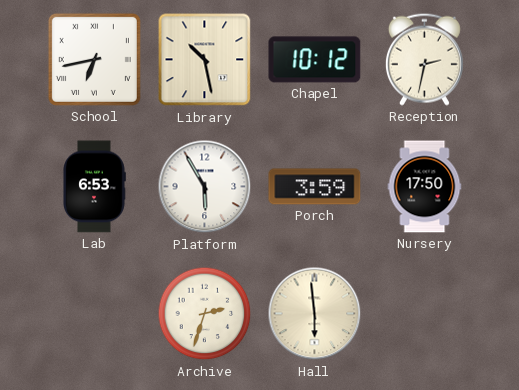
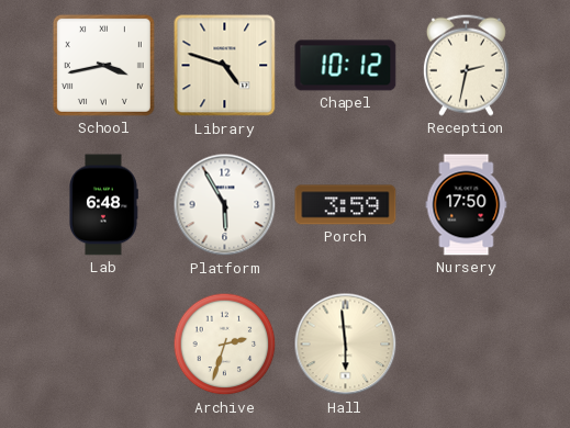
School: 6:43 -> 3:43 (103, 65)
Library: 10:28 -> 4:48 (225, 66)
Lab: 6:53 -> 6:48 (103, 205)
